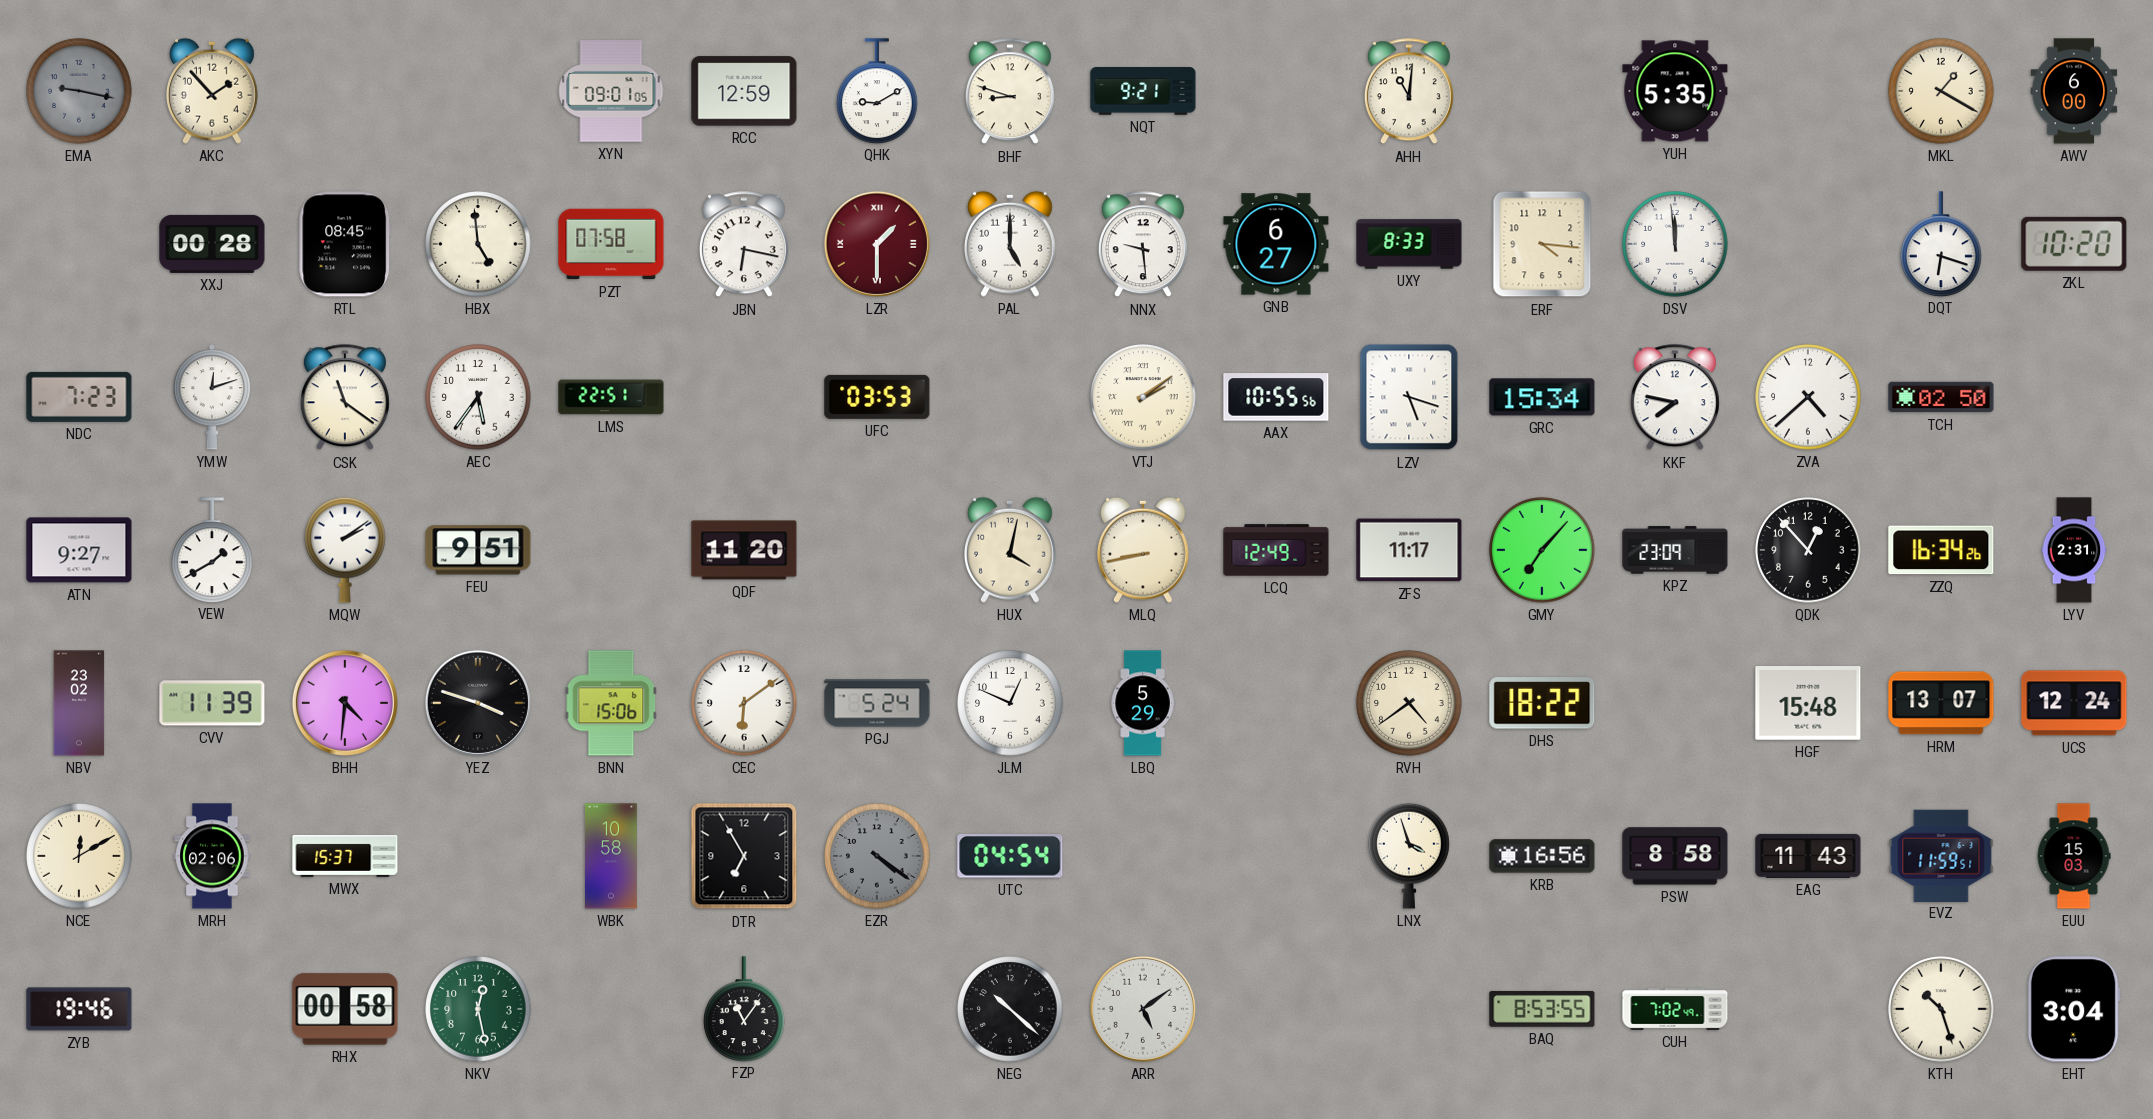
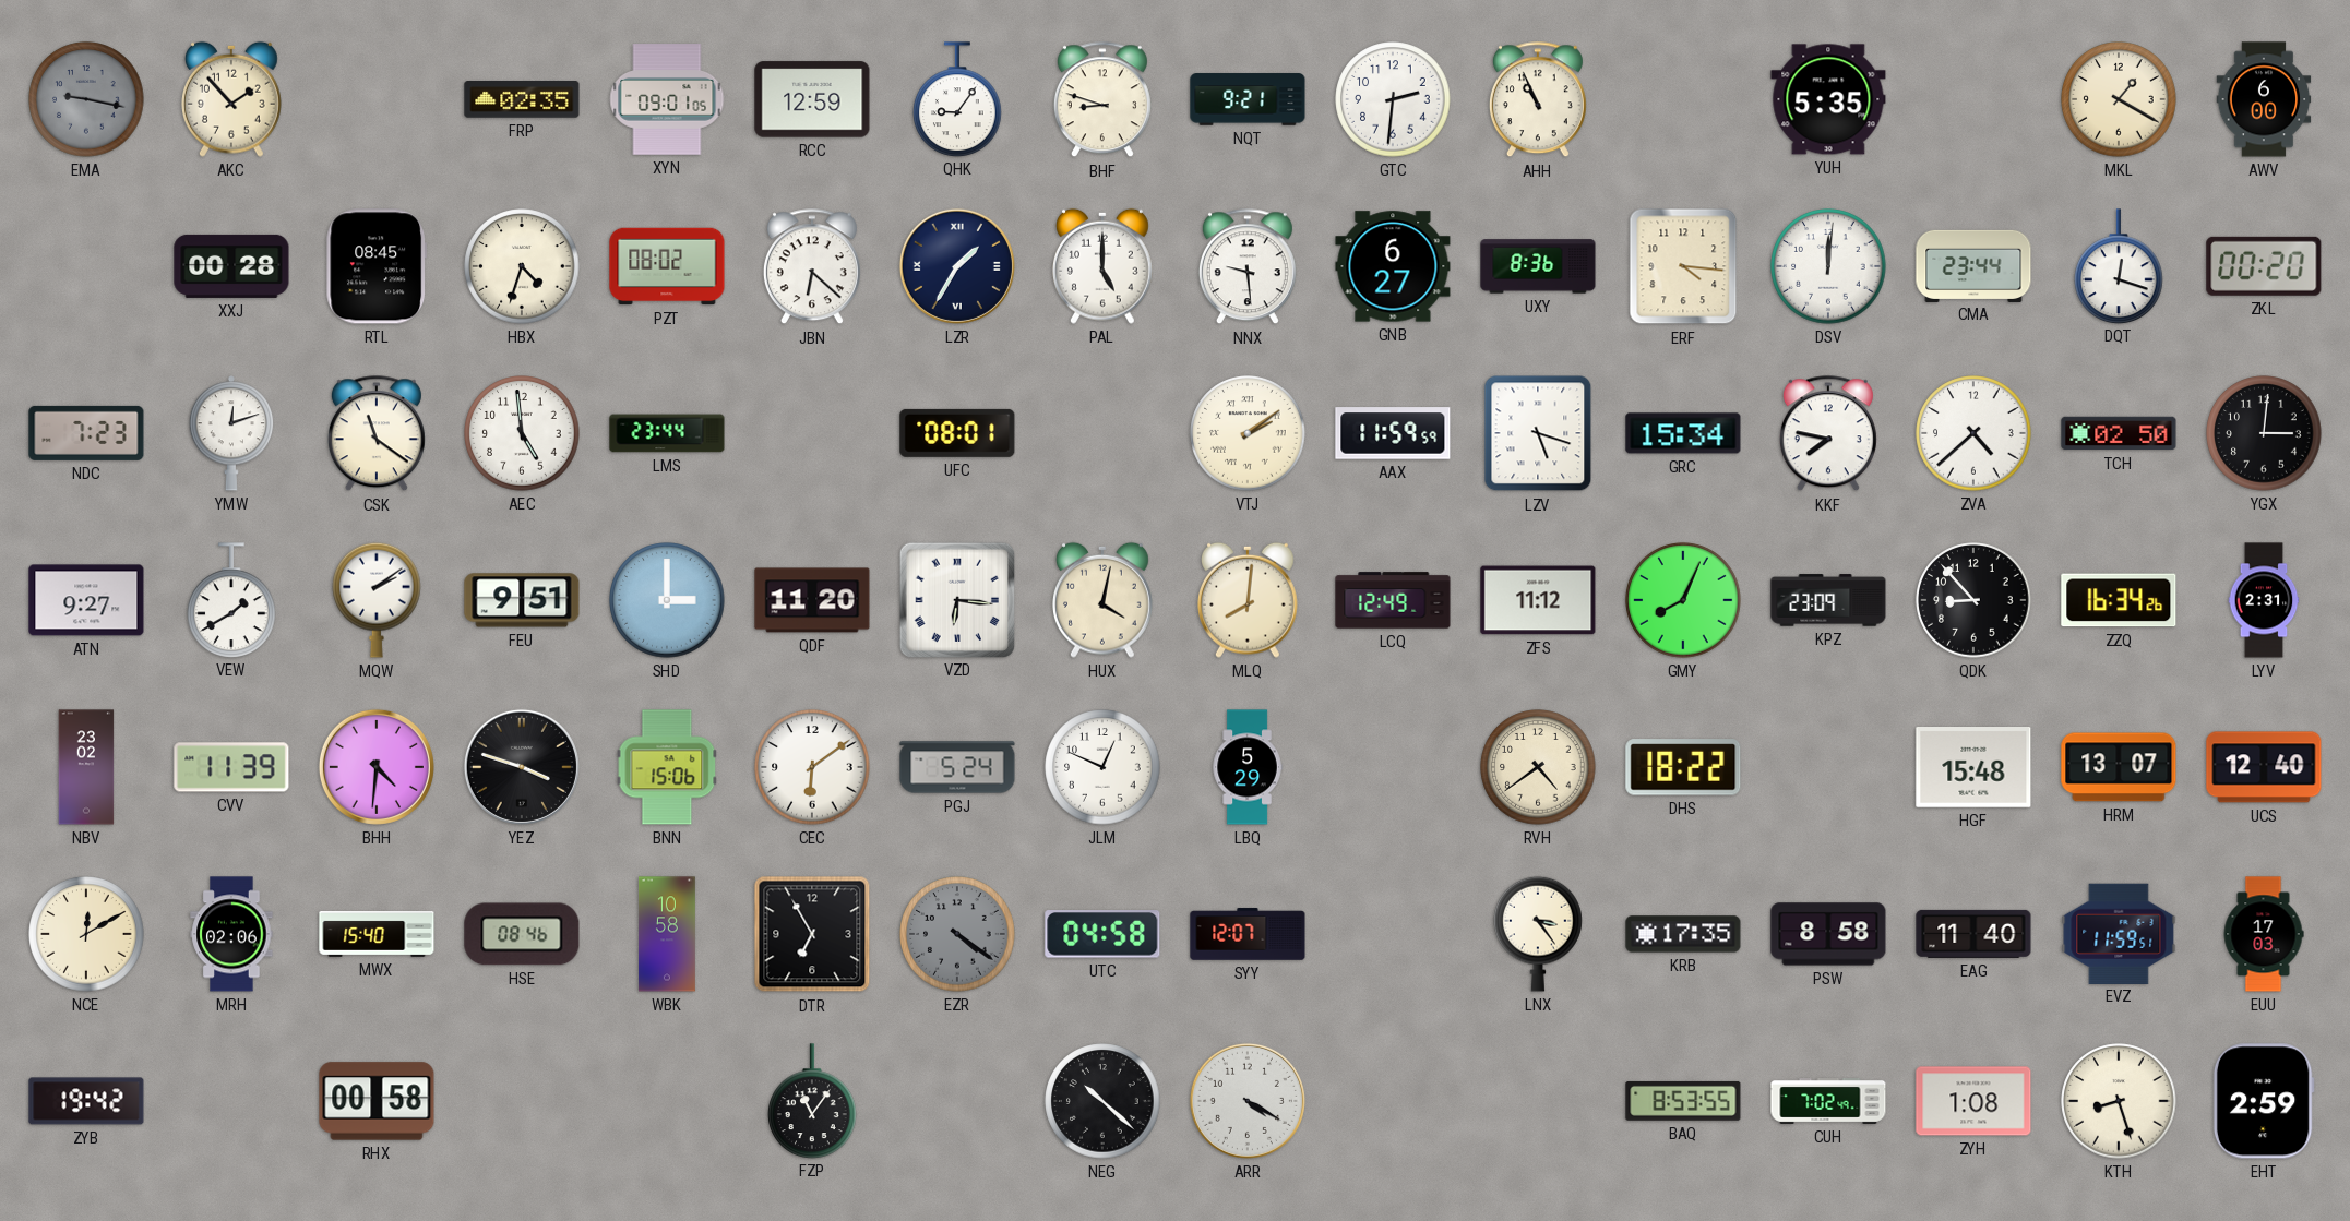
FRP: none -> 02:35 (522, 100)
QHK: 9:10 -> 9:06 (957, 99)
GTC: none -> 2:31 (1393, 99)
AHH: 11:01 -> 10:56 (1538, 100)
HBX: 4:59 -> 4:33 (522, 266)
PZT: 07:58 -> 08:02 (667, 266)
JBN: 6:17 -> 6:22 (812, 267)
LZR: 1:30 -> 1:35 (957, 266)
LZR dial: burgundy -> navy (957, 266)
UXY: 8:33 -> 8:36 (1538, 266)
DSV: 11:59 -> 12:01 (1828, 266)
CMA: none -> 23:44 (1973, 265)
DQT: 6:18 -> 12:18 (2119, 266)
ZKL: 10:20 -> 00:20 (2264, 266)
AEC: 5:36 -> 4:59 (522, 433)
LMS: 22:51 -> 23:44 (667, 433)
UFC: 03:53 -> 08:01 (957, 433)
AAX: 10:55 -> 11:59 (1393, 433)
YGX: none -> 3:01 (2264, 433)
SHD: none -> 3:00 (667, 600)
VZD: none -> 6:16 (956, 599)
MLQ: 8:43 -> 8:01 (1249, 600)
ZFS: 11:17 -> 11:12 (1538, 600)
GMY: 7:07 -> 8:04 (1683, 600)
QDK: 12:53 -> 8:53 (1973, 600)
UCS: 12:24 -> 12:40 (2264, 767)
MWX: 15:37 -> 15:40 (377, 934)
HSE: none -> 08:46 (522, 934)
UTC: 04:54 -> 04:58 (1102, 934)
SYY: none -> 12:07 (1248, 934)
LNX: 3:57 -> 3:24 (1538, 934)
KRB: 16:56 -> 17:35 (1683, 934)
EAG: 11:43 -> 11:40 (1973, 934)
EUU: 15:03 -> 17:03 (2264, 934)
ZYB: 19:46 -> 19:42 (86, 1101)
NKV: 12:28 -> none (478, 1009)
ARR: 5:09 -> 4:20 (1248, 1101)
ZYH: none -> 1:08 (1973, 1101)
KTH: 10:27 -> 8:27 (2119, 1101)
EHT: 3:04 -> 2:59 (2264, 1101)
